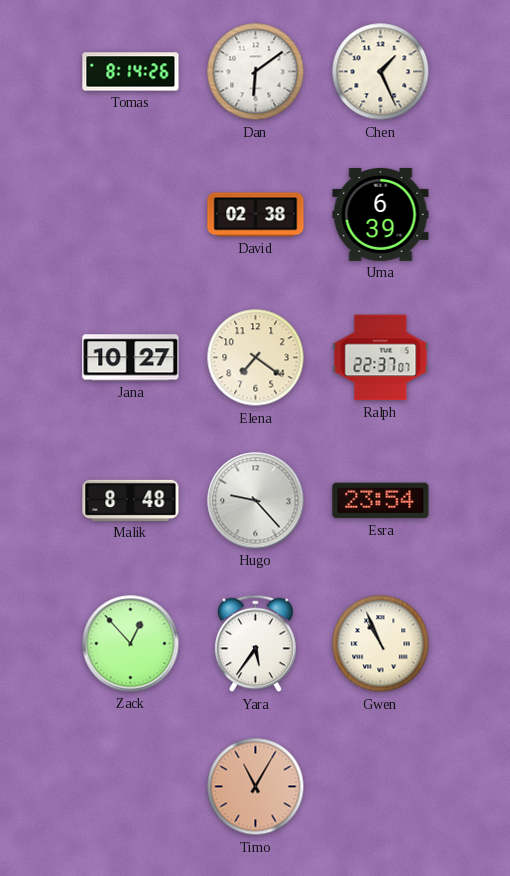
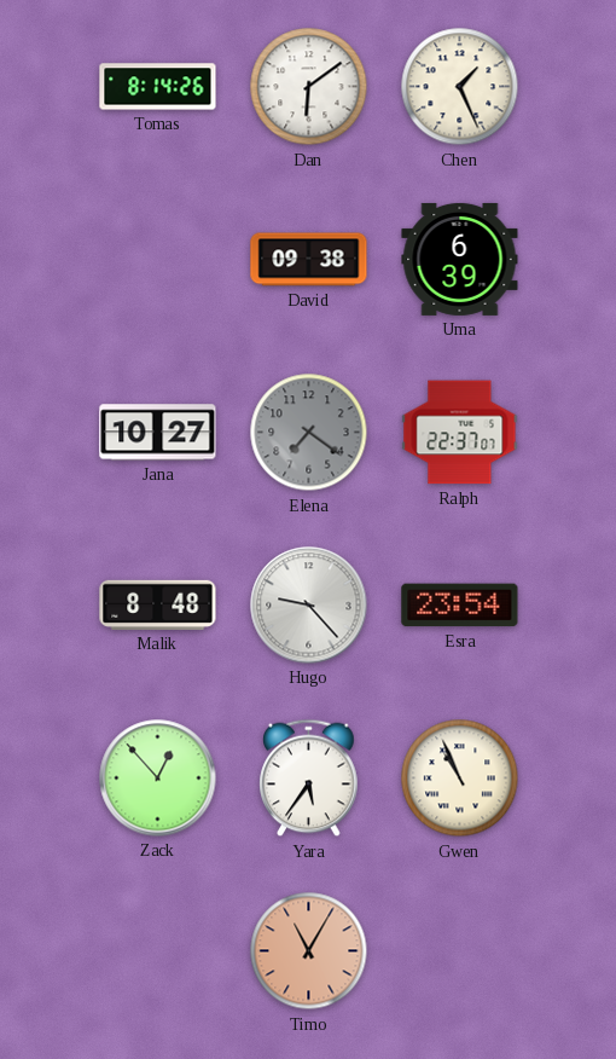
David: 02:38 -> 09:38 (309, 260)
Elena dial: cream -> grey (309, 433)
